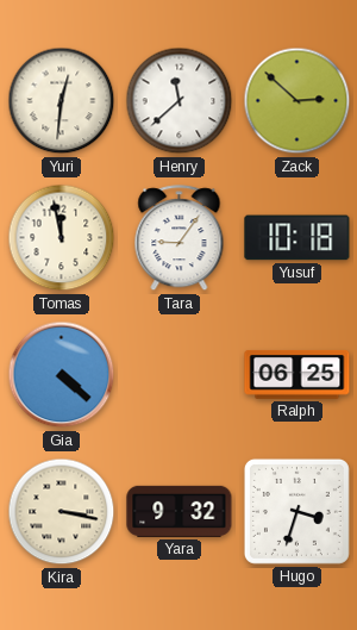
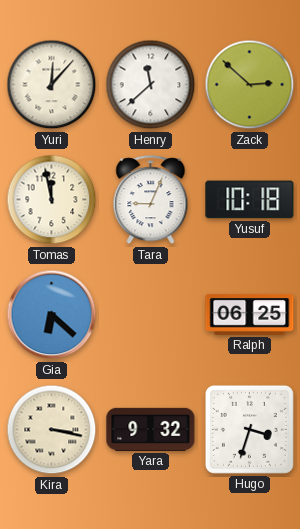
Yuri: 12:31 -> 12:07 (52, 85)
Tara: 9:06 -> 9:04 (151, 200)
Gia: 4:22 -> 6:22 (52, 315)
